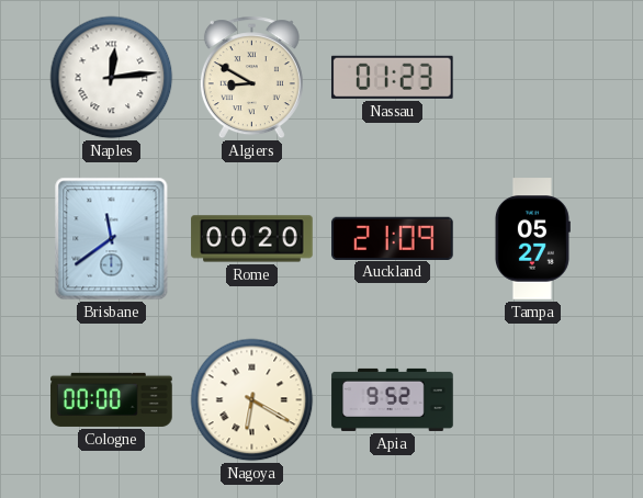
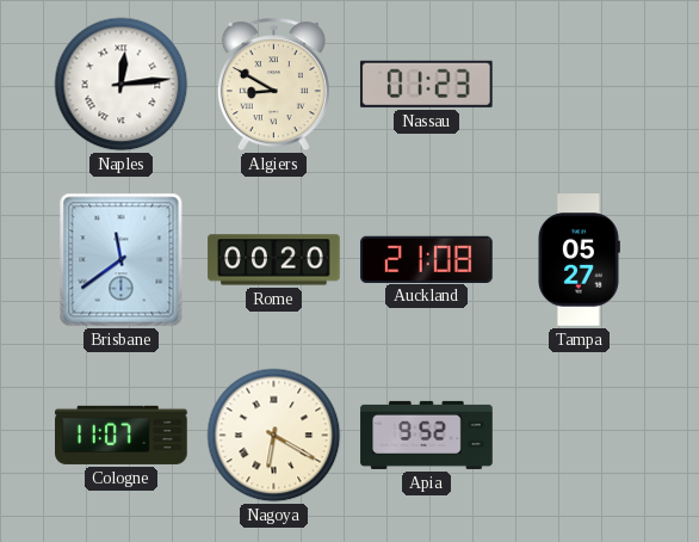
Auckland: 21:09 -> 21:08 (427, 259)
Cologne: 00:00 -> 11:07 (122, 435)
